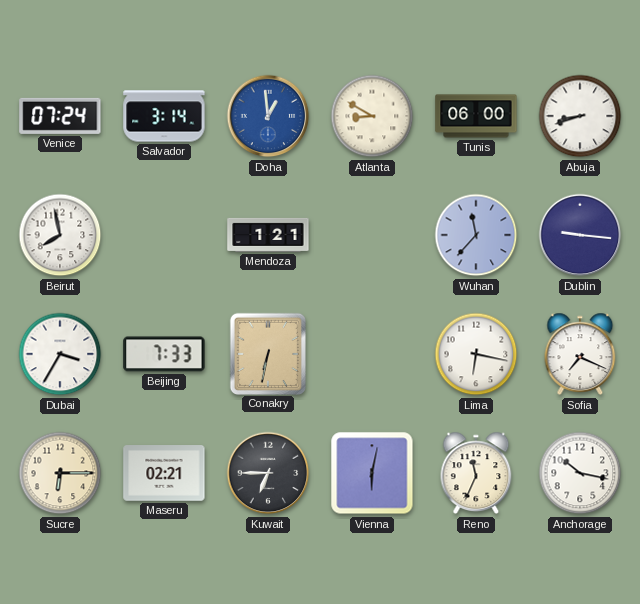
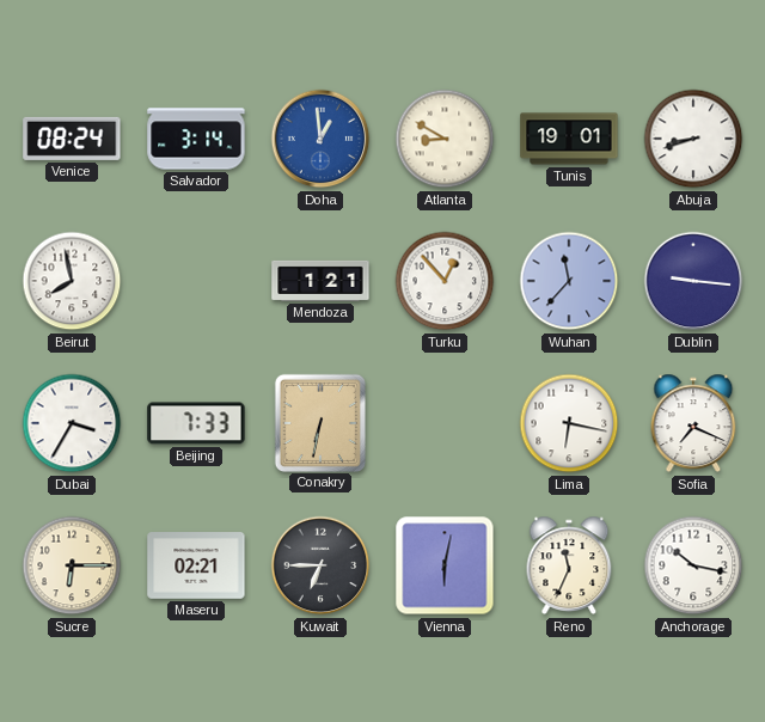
Venice: 07:24 -> 08:24 (72, 139)
Tunis: 06:00 -> 19:01 (569, 139)
Turku: none -> 12:53 (445, 281)
